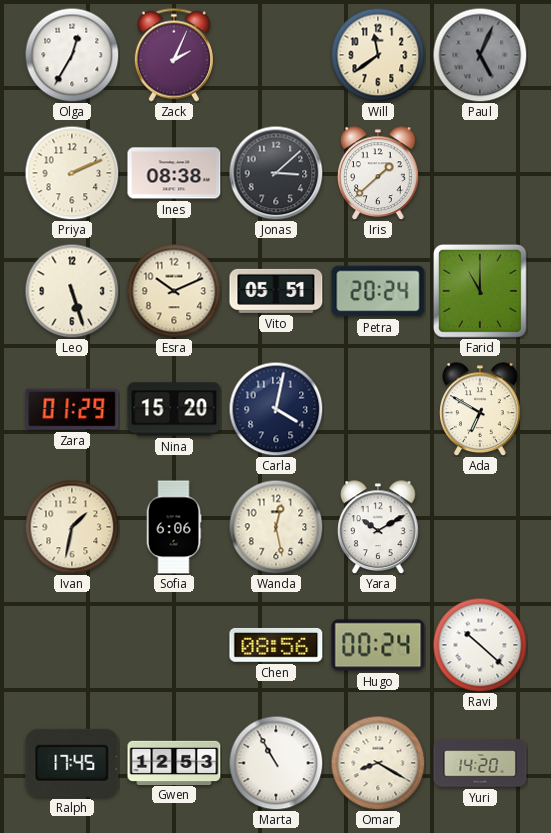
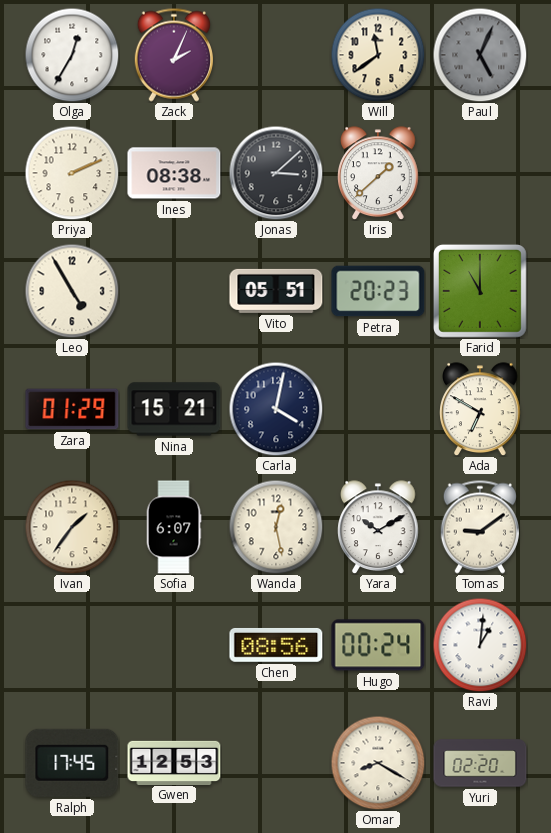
Leo: 5:27 -> 4:55 (72, 291)
Esra: 10:11 -> none (174, 291)
Petra: 20:24 -> 20:23 (378, 291)
Nina: 15:20 -> 15:21 (174, 409)
Ivan: 1:32 -> 1:36 (72, 527)
Sofia: 6:06 -> 6:07 (174, 527)
Tomas: none -> 9:09 (480, 527)
Ravi: 10:22 -> 1:01 (480, 645)
Marta: 10:55 -> none (276, 763)
Yuri: 14:20 -> 02:20 (480, 763)
